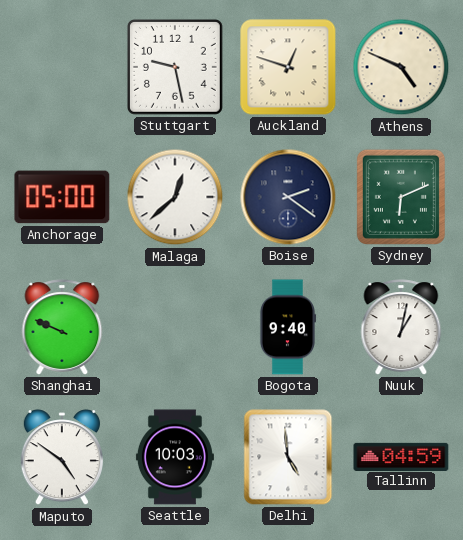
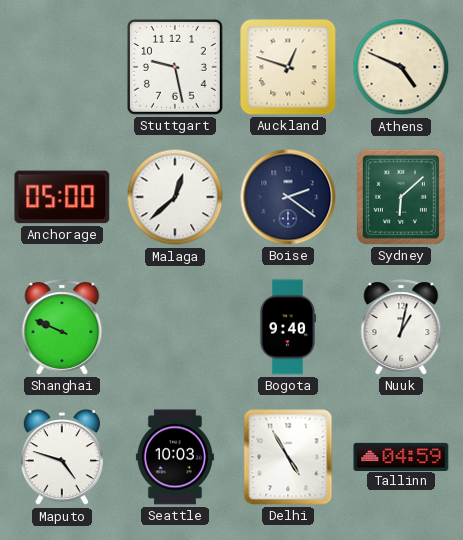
Sydney: 6:11 -> 6:08 (401, 197)
Maputo: 4:51 -> 4:48 (62, 458)
Delhi: 4:59 -> 4:55 (288, 457)
